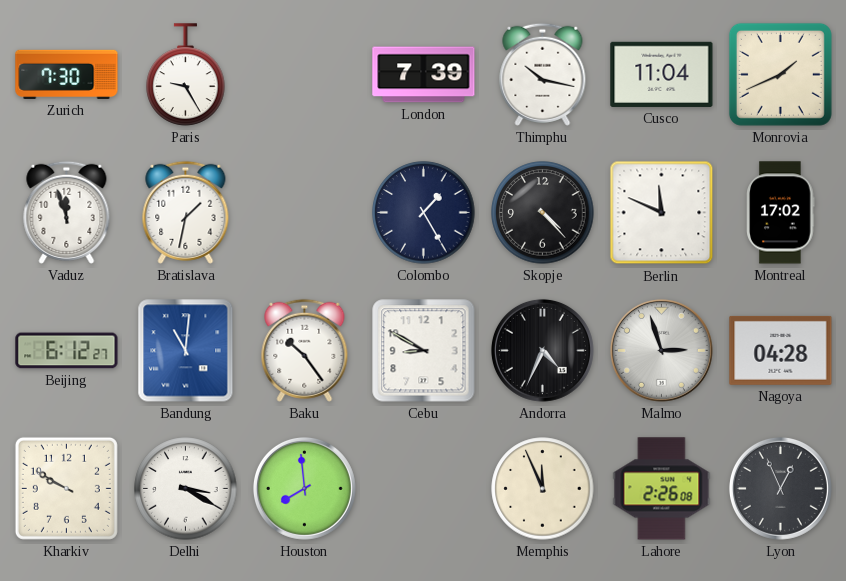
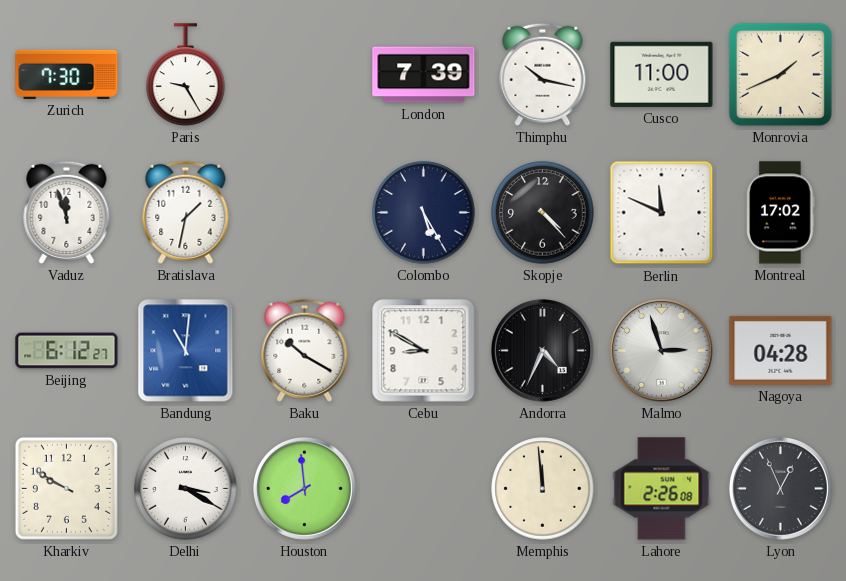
Cusco: 11:04 -> 11:00 (662, 74)
Colombo: 1:25 -> 5:25 (424, 213)
Baku: 10:24 -> 10:20 (305, 350)
Memphis: 11:56 -> 11:59 (543, 489)
